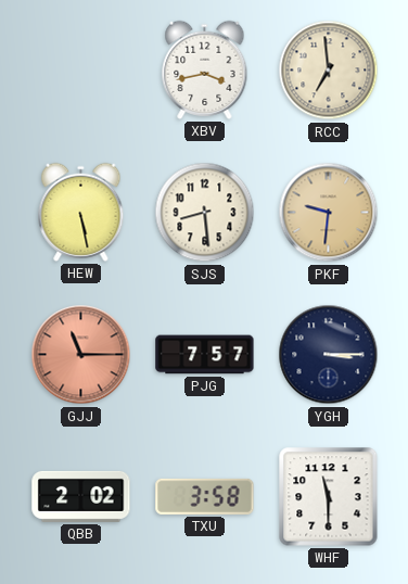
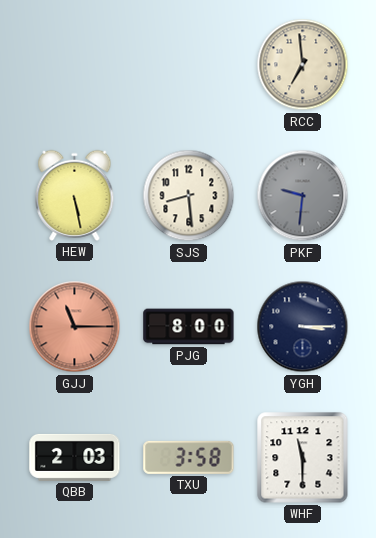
XBV: 3:43 -> none (205, 69)
PKF dial: champagne -> grey (303, 196)
PJG: 7:57 -> 8:00 (189, 327)
QBB: 2:02 -> 2:03 (75, 457)
